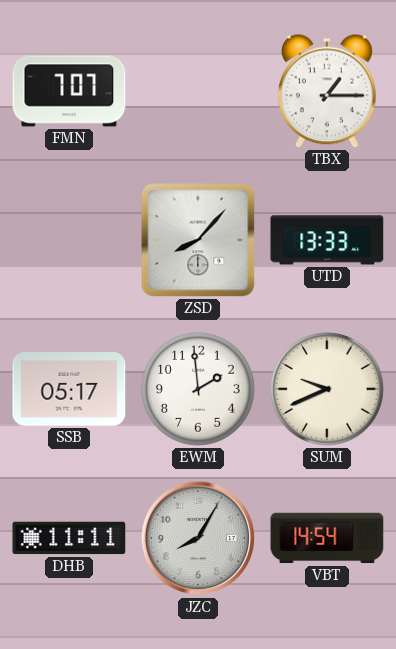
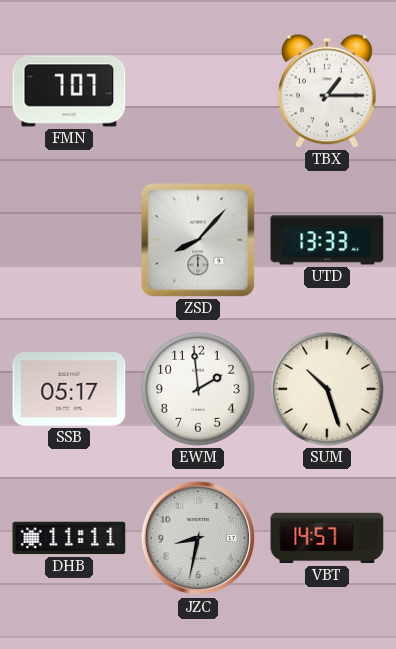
SUM: 9:41 -> 10:27 (328, 390)
JZC: 8:05 -> 8:32 (198, 538)
VBT: 14:54 -> 14:57 (327, 538)
